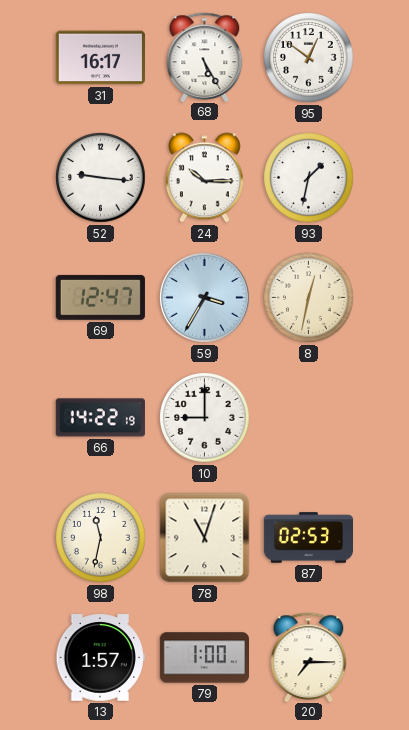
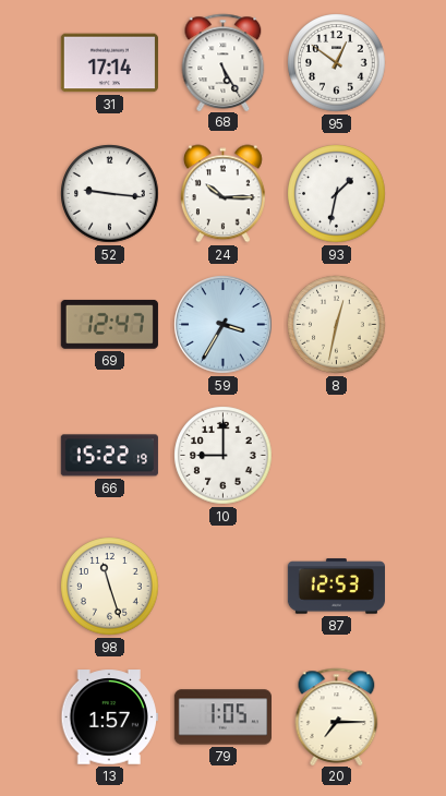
31: 16:17 -> 17:14 (109, 63)
66: 14:22 -> 15:22 (109, 456)
98: 11:32 -> 11:27 (110, 587)
78: 11:03 -> none (205, 538)
87: 02:53 -> 12:53 (336, 587)
79: 1:00 -> 1:05 (222, 717)
